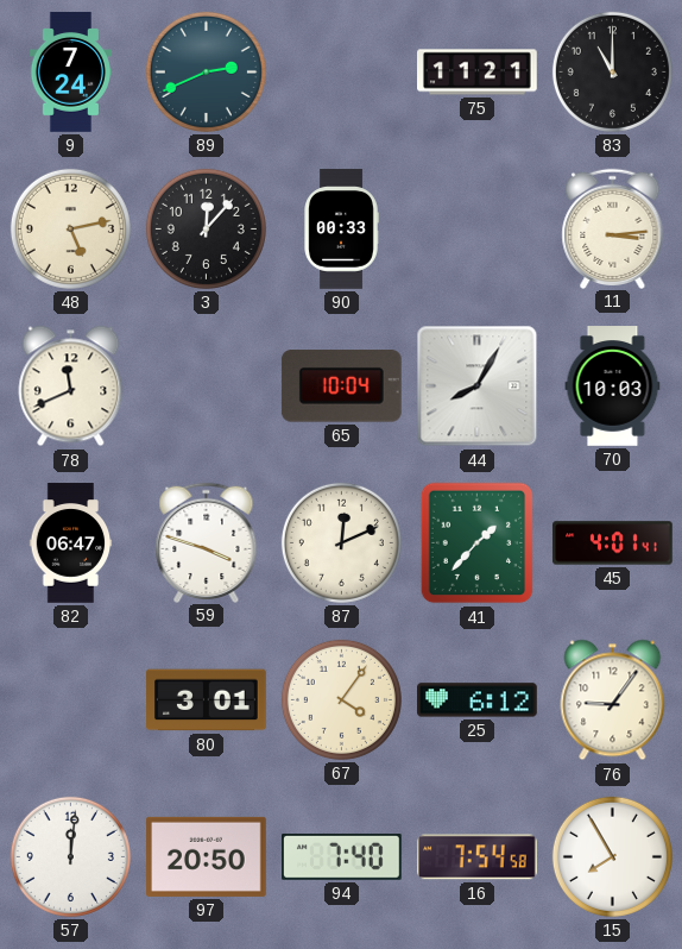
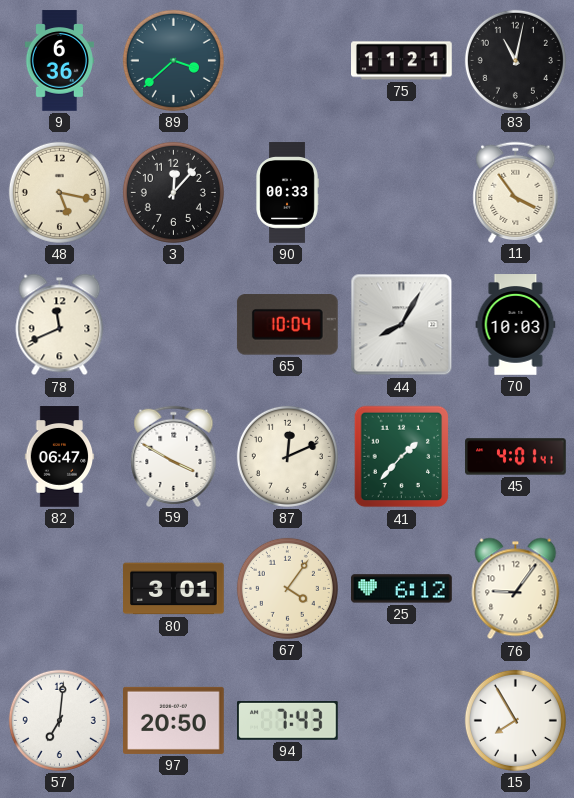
9: 7:24 -> 6:36 (59, 61)
89: 2:41 -> 3:38 (173, 60)
83: 11:00 -> 11:02 (515, 60)
48: 5:13 -> 5:17 (59, 192)
11: 3:14 -> 3:54 (516, 192)
59: 3:48 -> 3:50 (174, 456)
57: 12:01 -> 7:01 (59, 720)
94: 7:40 -> 7:43 (288, 721)
16: 7:54 -> none (478, 857)
